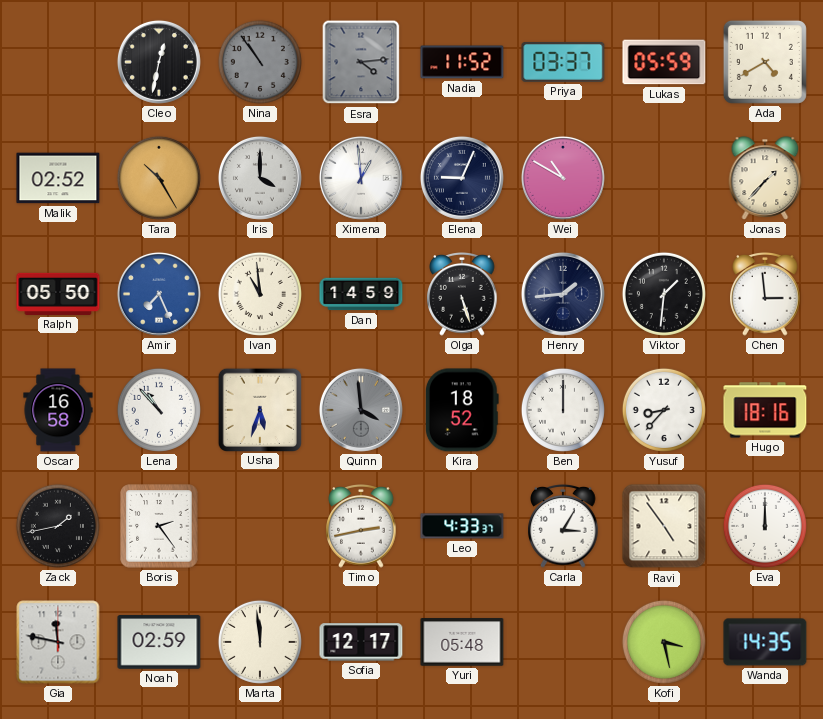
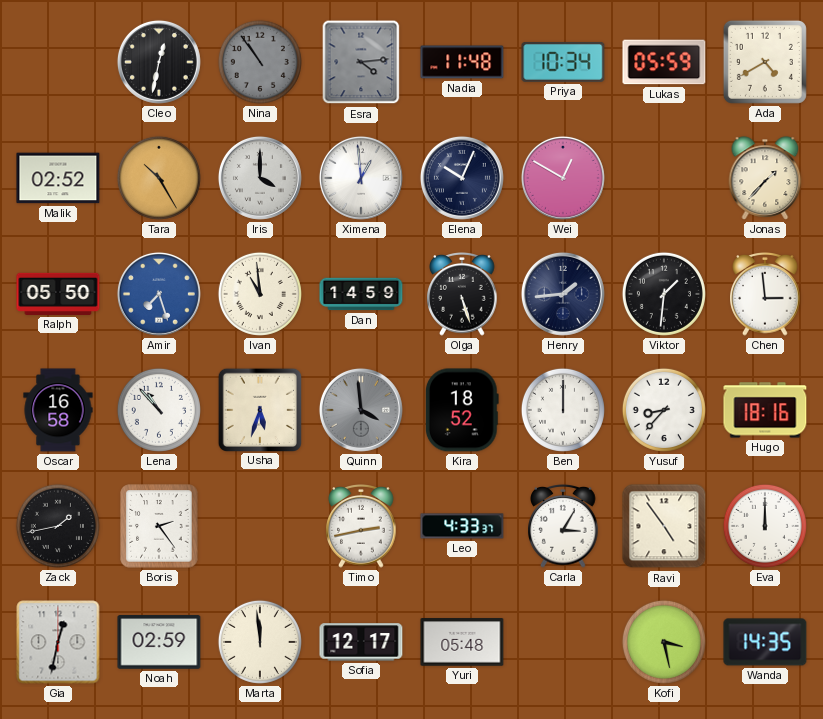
Nadia: 11:52 -> 11:48 (462, 62)
Priya: 03:37 -> 10:34 (563, 62)
Elena: 9:04 -> 10:04 (462, 178)
Wei: 10:50 -> 12:50 (563, 178)
Amir: 7:26 -> 7:27 (159, 294)
Gia: 11:47 -> 12:32 (58, 642)
